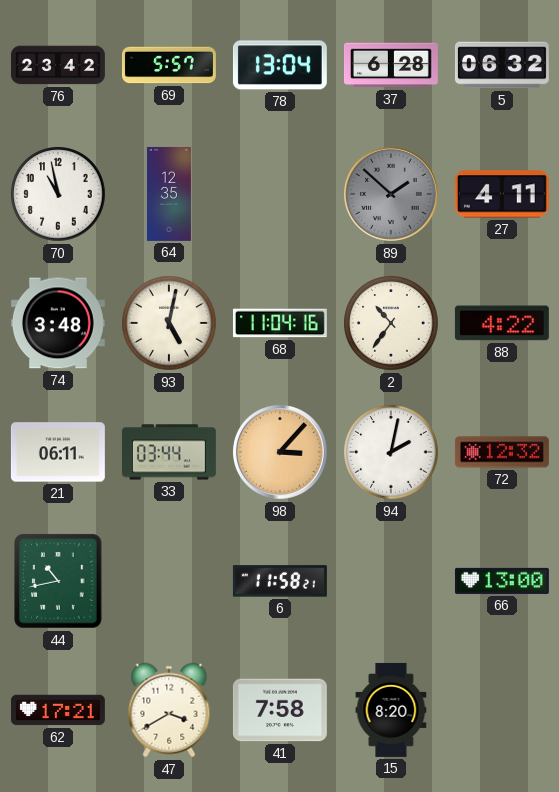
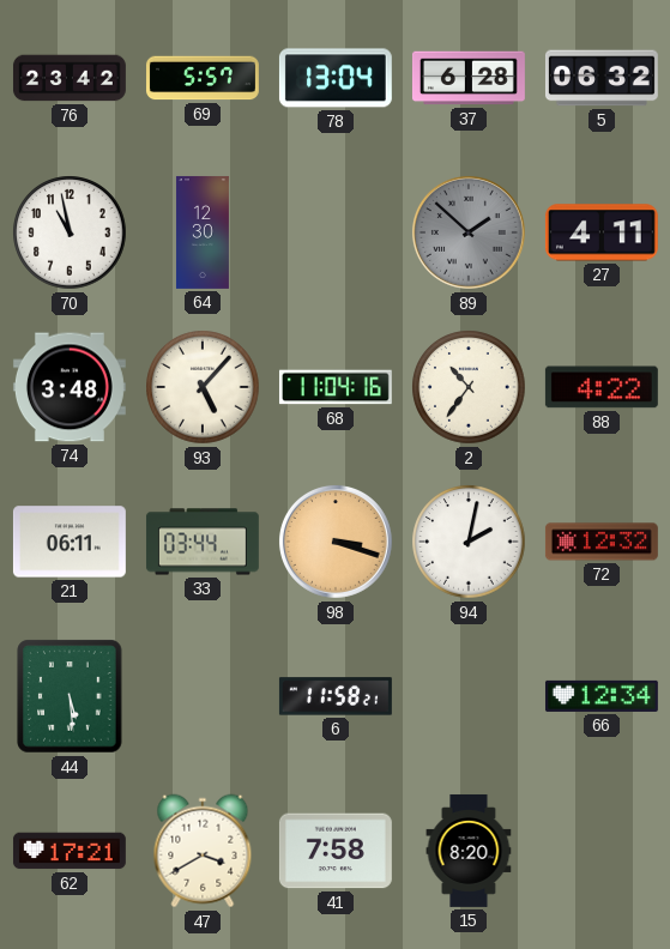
64: 12:35 -> 12:30 (203, 232)
93: 5:02 -> 5:07 (203, 387)
98: 3:07 -> 3:18 (336, 542)
44: 10:43 -> 5:29 (70, 696)
66: 13:00 -> 12:34 (602, 696)
